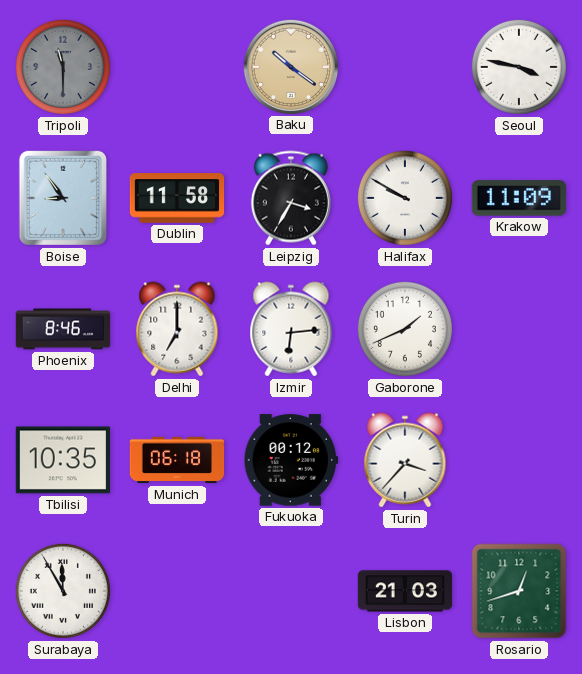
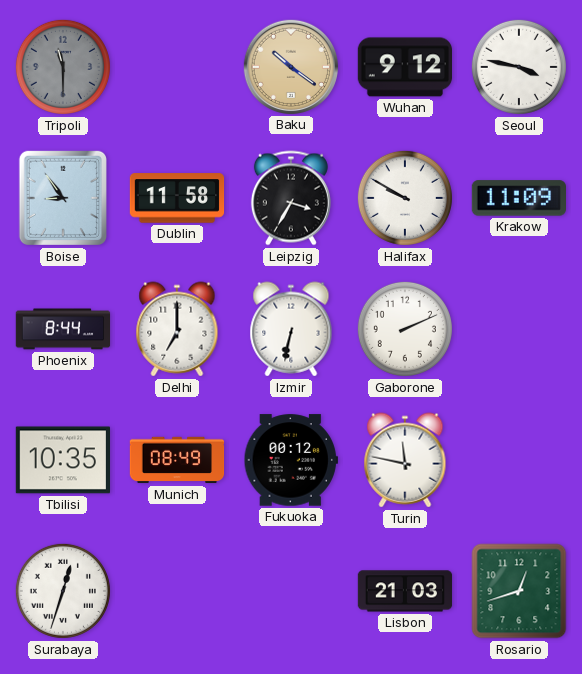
Wuhan: none -> 9:12 (404, 67)
Phoenix: 8:46 -> 8:44 (63, 329)
Izmir: 6:14 -> 6:32 (291, 329)
Gaborone: 1:41 -> 2:11 (405, 329)
Munich: 06:18 -> 08:49 (177, 460)
Turin: 3:37 -> 11:47 (405, 460)
Surabaya: 11:55 -> 12:33 (63, 591)
